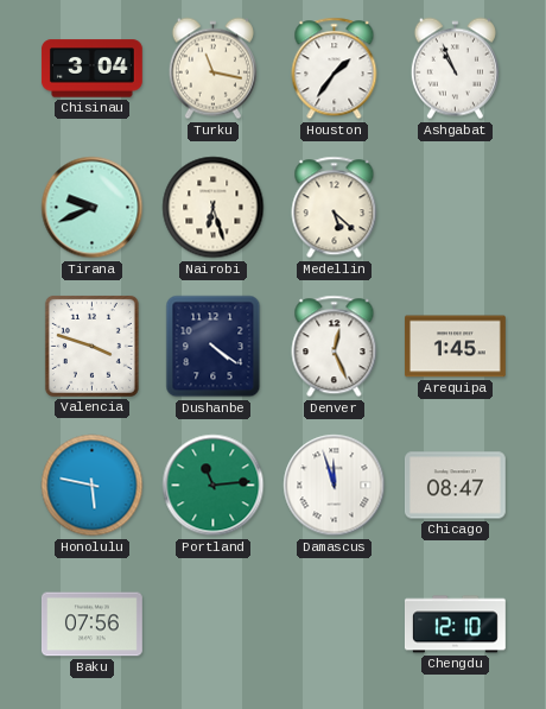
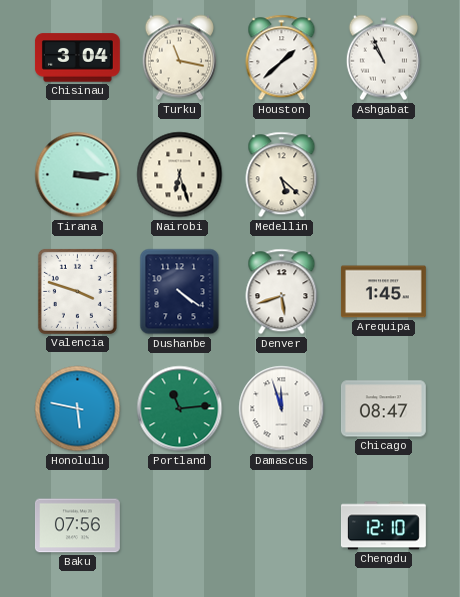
Houston: 1:36 -> 1:38 (282, 58)
Tirana: 9:41 -> 3:15 (78, 175)
Denver: 12:26 -> 5:42 (282, 292)
